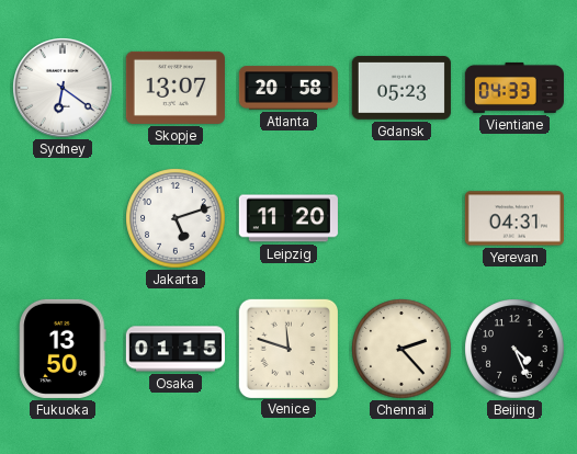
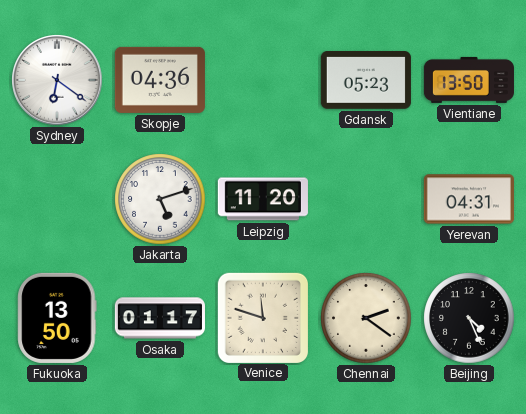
Skopje: 13:07 -> 04:36 (160, 80)
Atlanta: 20:58 -> none (288, 88)
Vientiane: 04:33 -> 13:50 (469, 80)
Osaka: 01:15 -> 01:17 (160, 318)
Chennai: 2:23 -> 2:21 (366, 318)
